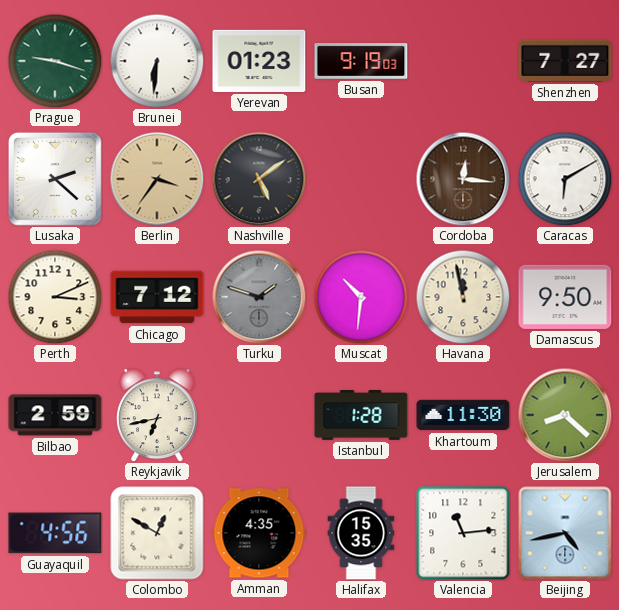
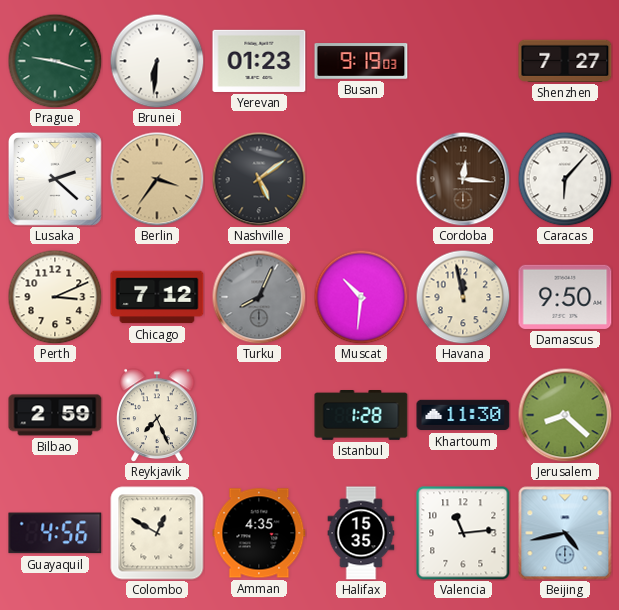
Caracas: 6:10 -> 6:07 (565, 179)
Turku: 1:48 -> 8:04 (259, 297)
Reykjavik: 6:43 -> 7:26 (157, 415)
